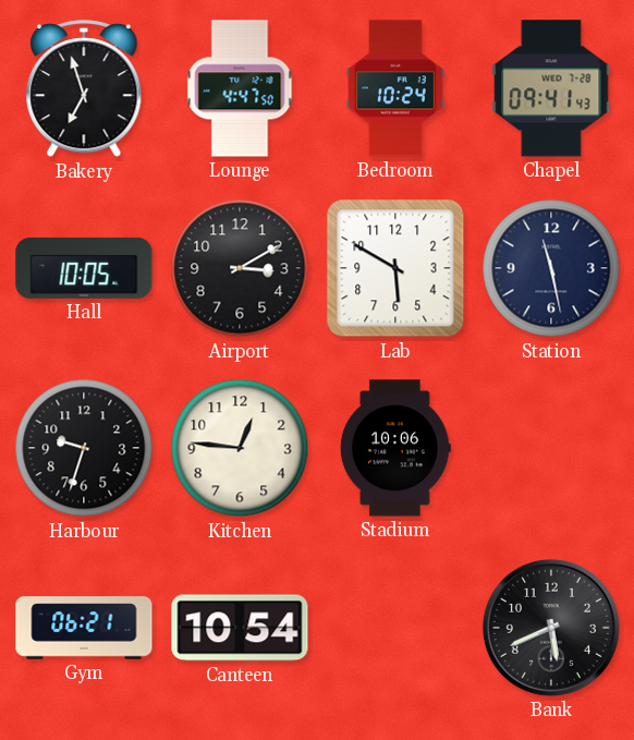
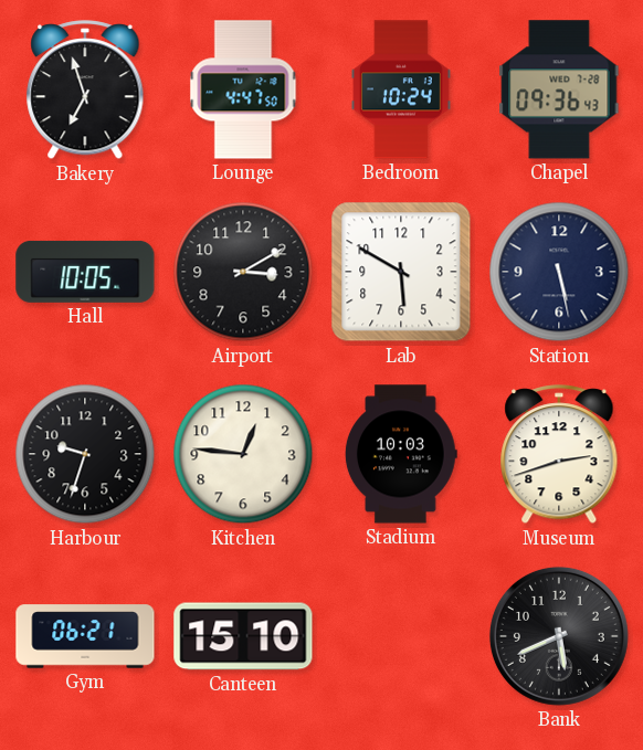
Chapel: 09:41 -> 09:36 (559, 89)
Station: 11:28 -> 5:28 (559, 272)
Stadium: 10:06 -> 10:03 (401, 454)
Museum: none -> 2:42 (559, 455)
Canteen: 10:54 -> 15:10 (243, 636)
